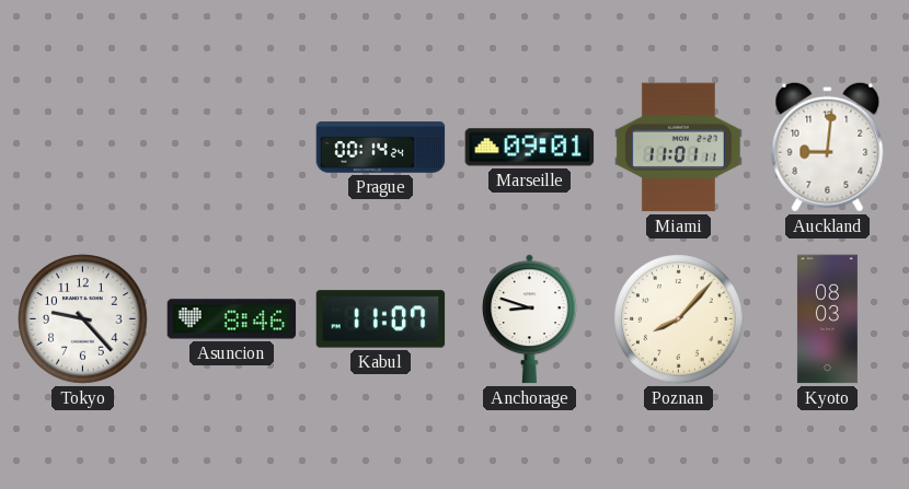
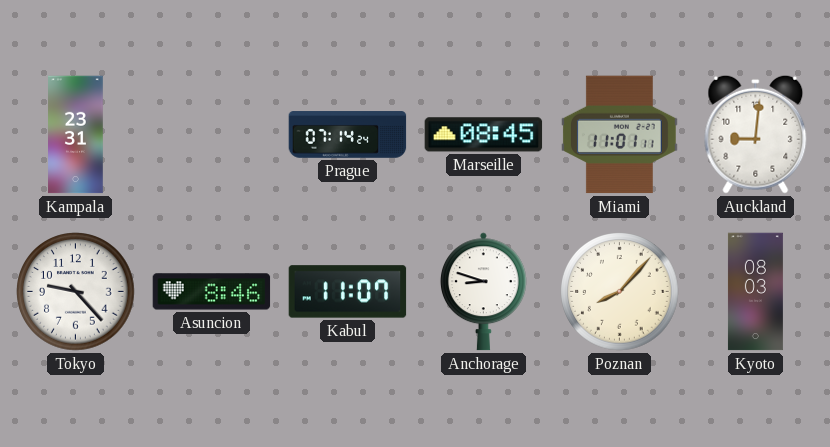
Kampala: none -> 23:31 (76, 135)
Prague: 00:14 -> 07:14 (348, 135)
Marseille: 09:01 -> 08:45 (484, 135)
